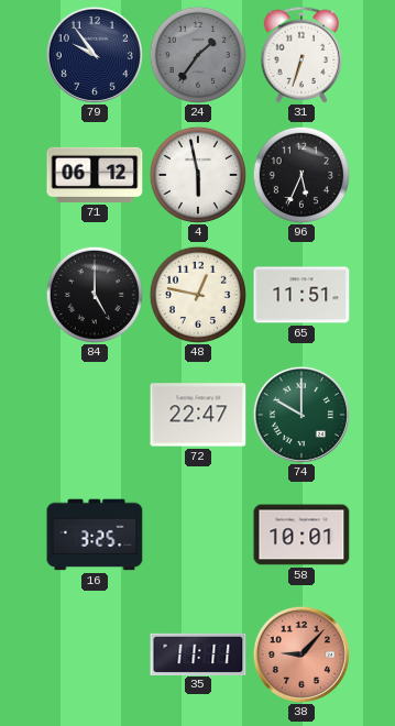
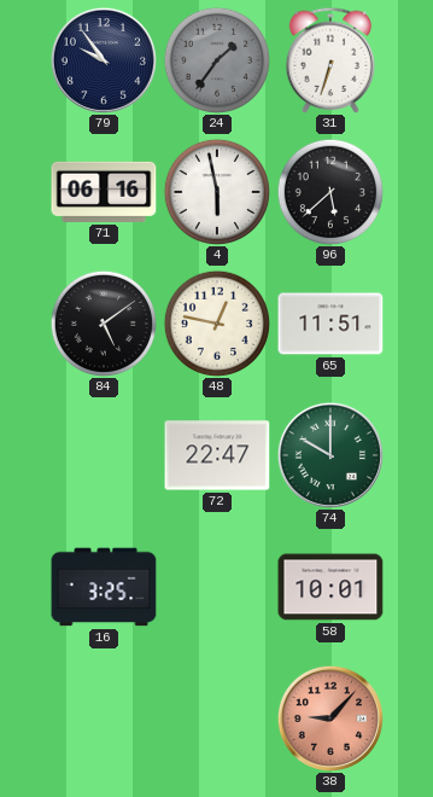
71: 06:12 -> 06:16 (104, 192)
96: 5:34 -> 5:38 (330, 192)
84: 5:00 -> 5:09 (104, 324)
35: 11:11 -> none (198, 653)
